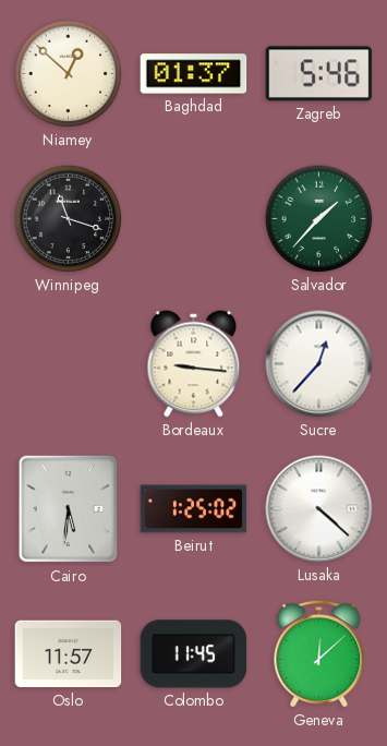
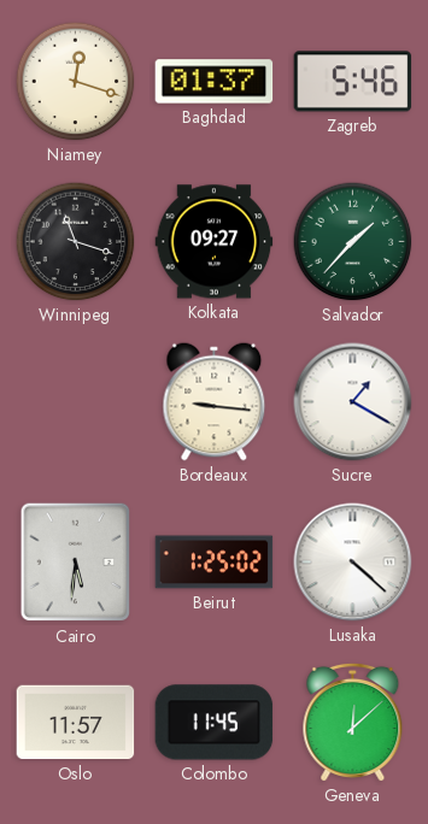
Niamey: 12:52 -> 12:18 (76, 82)
Kolkata: none -> 09:27 (215, 242)
Sucre: 12:37 -> 1:20 (353, 402)
